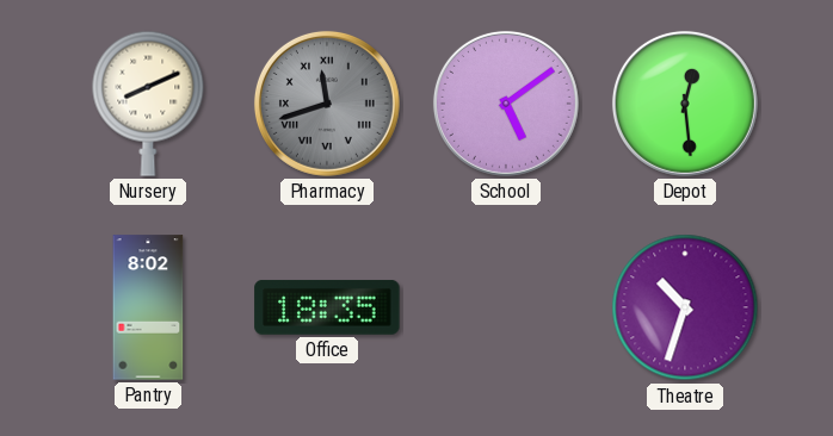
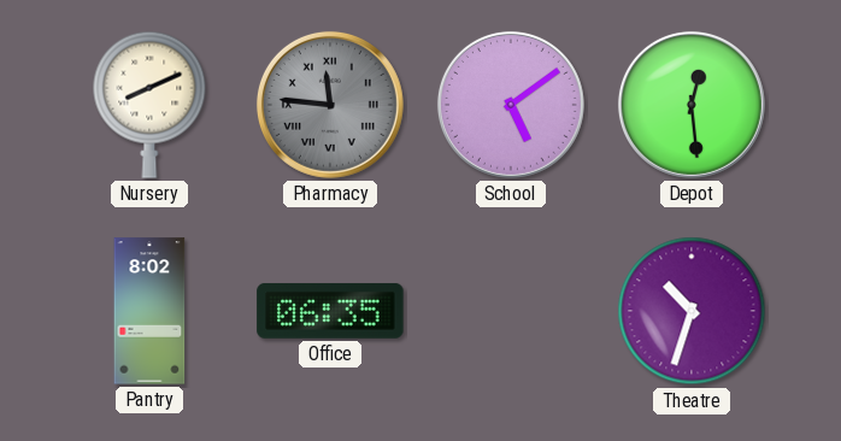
Pharmacy: 11:42 -> 11:46 (330, 105)
Office: 18:35 -> 06:35 (330, 311)
